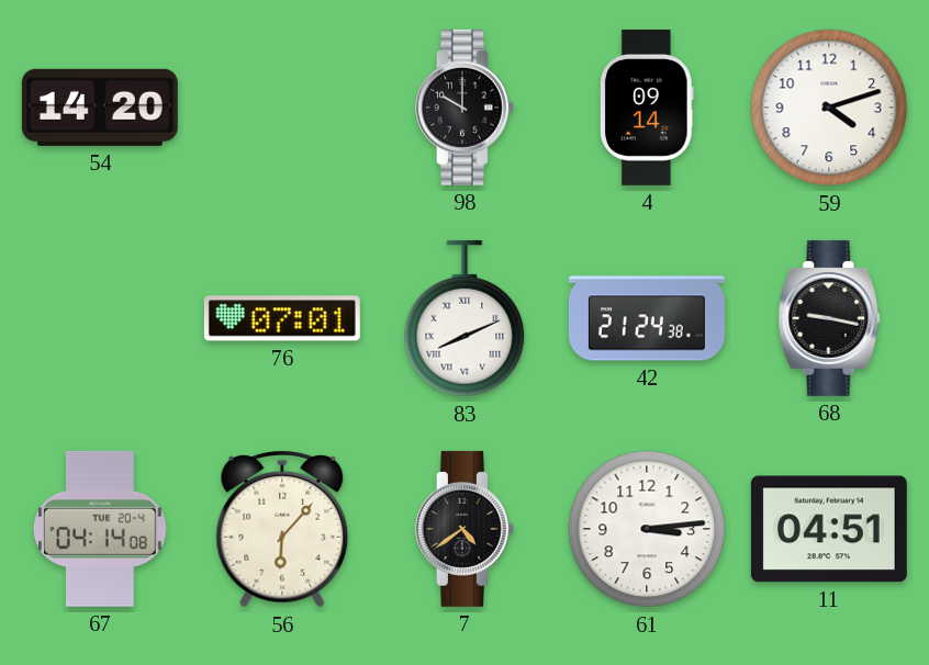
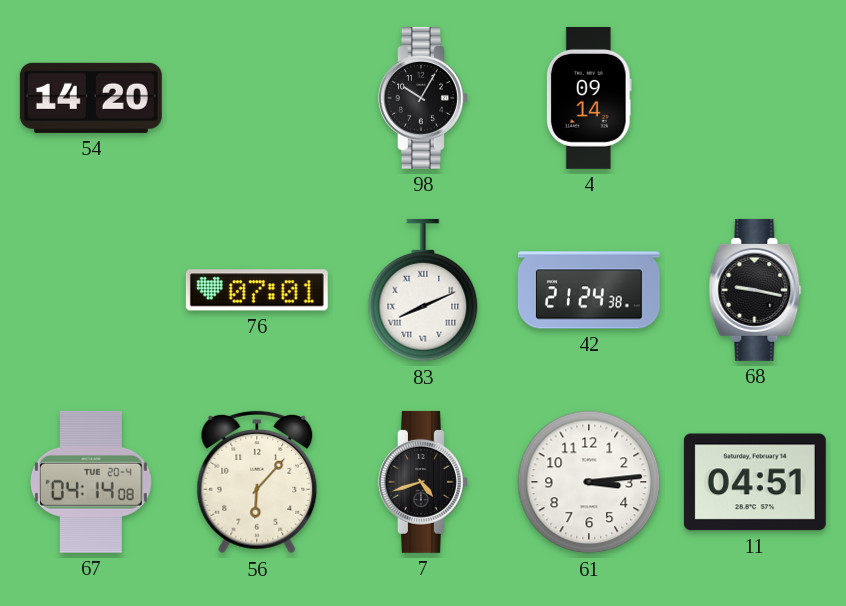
98: 10:00 -> 10:05 (423, 98)
59: 4:12 -> none (829, 108)
7: 4:39 -> 4:42 (423, 482)
